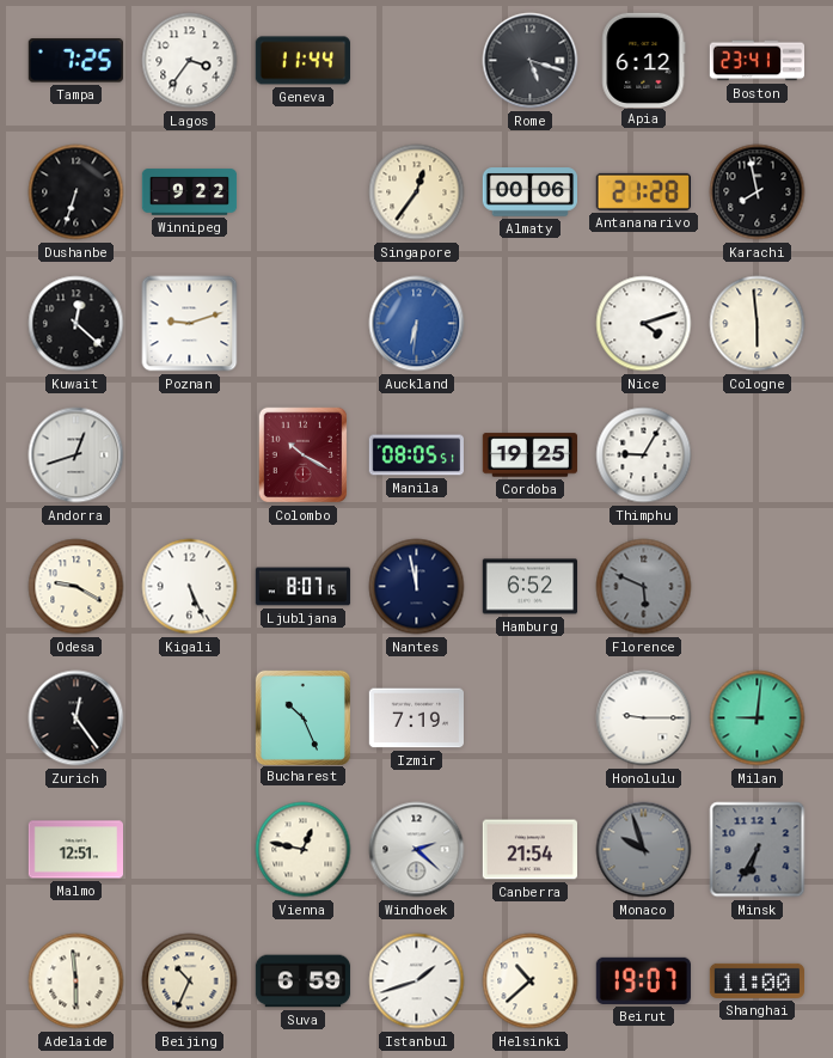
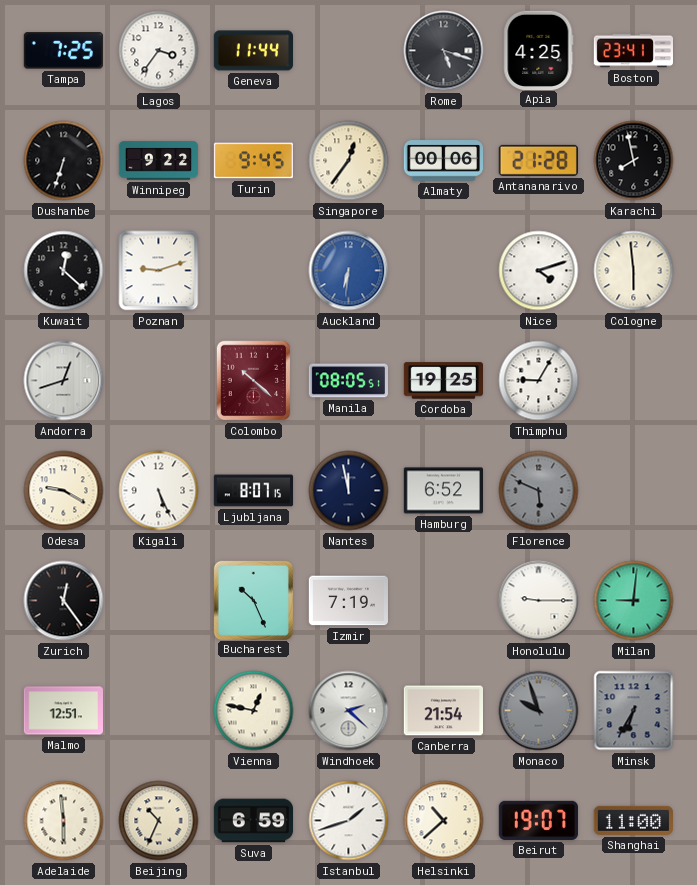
Apia: 6:12 -> 4:25 (539, 50)
Turin: none -> 9:45 (253, 161)
Colombo: 10:20 -> 10:22 (254, 381)
